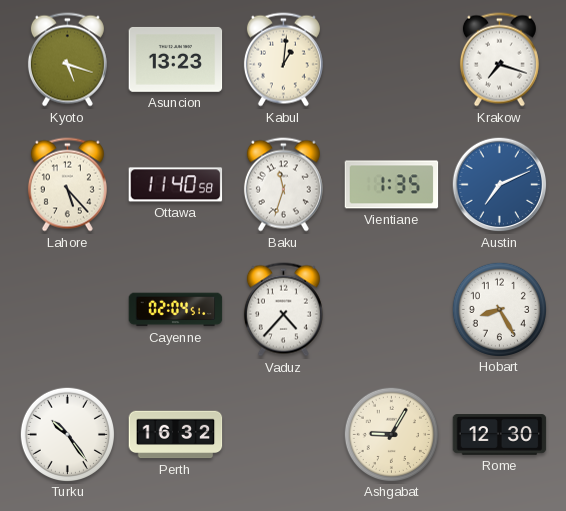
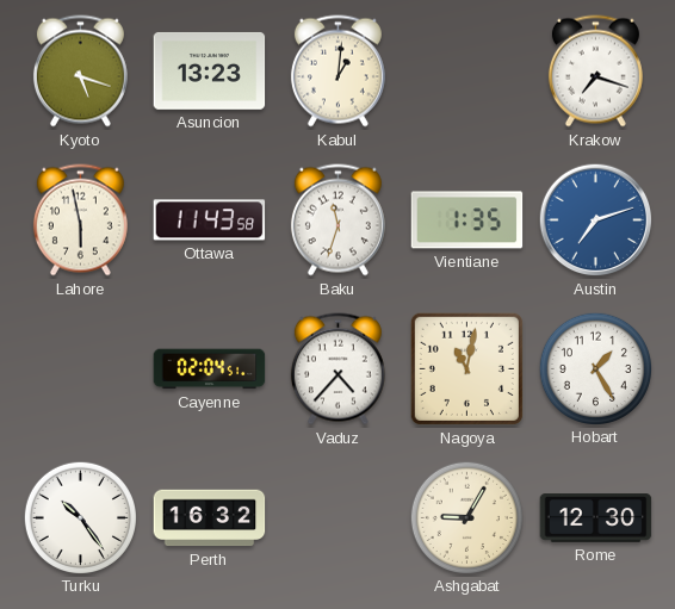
Lahore: 5:23 -> 5:58 (80, 220)
Ottawa: 11:40 -> 11:43 (210, 220)
Austin: 7:11 -> 7:12 (596, 220)
Nagoya: none -> 11:02 (466, 368)
Hobart: 8:25 -> 1:25 (595, 368)
